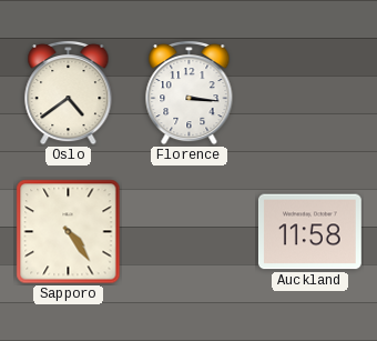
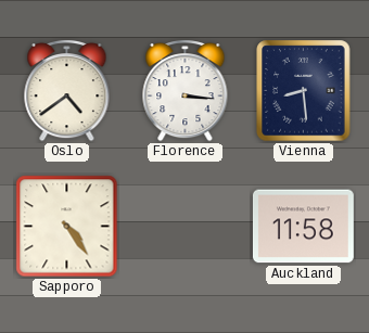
Vienna: none -> 8:29 (304, 91)
